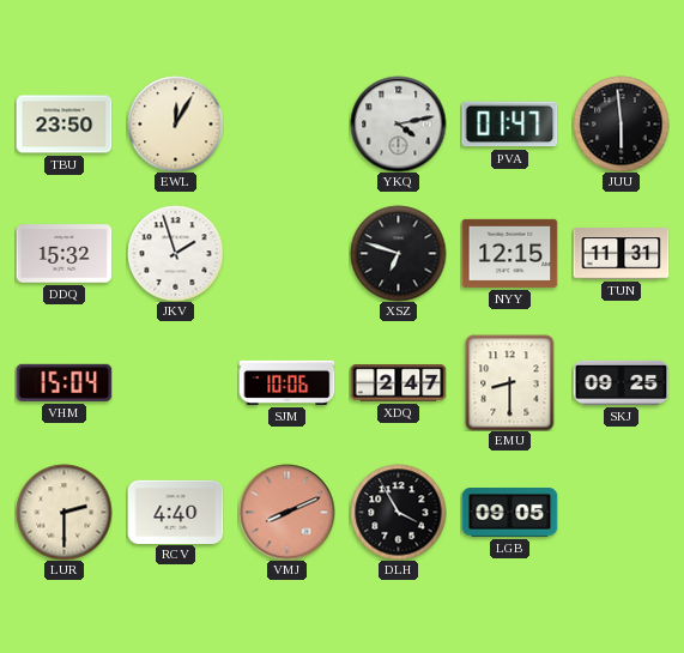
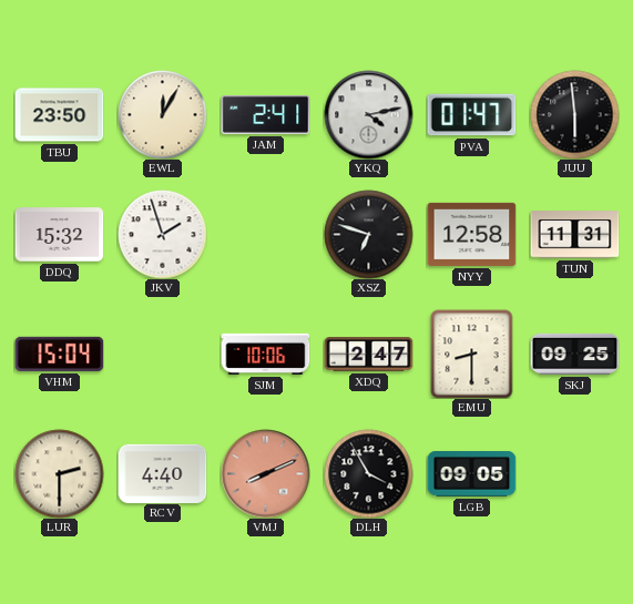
JAM: none -> 2:41 (265, 114)
NYY: 12:15 -> 12:58 (471, 234)
